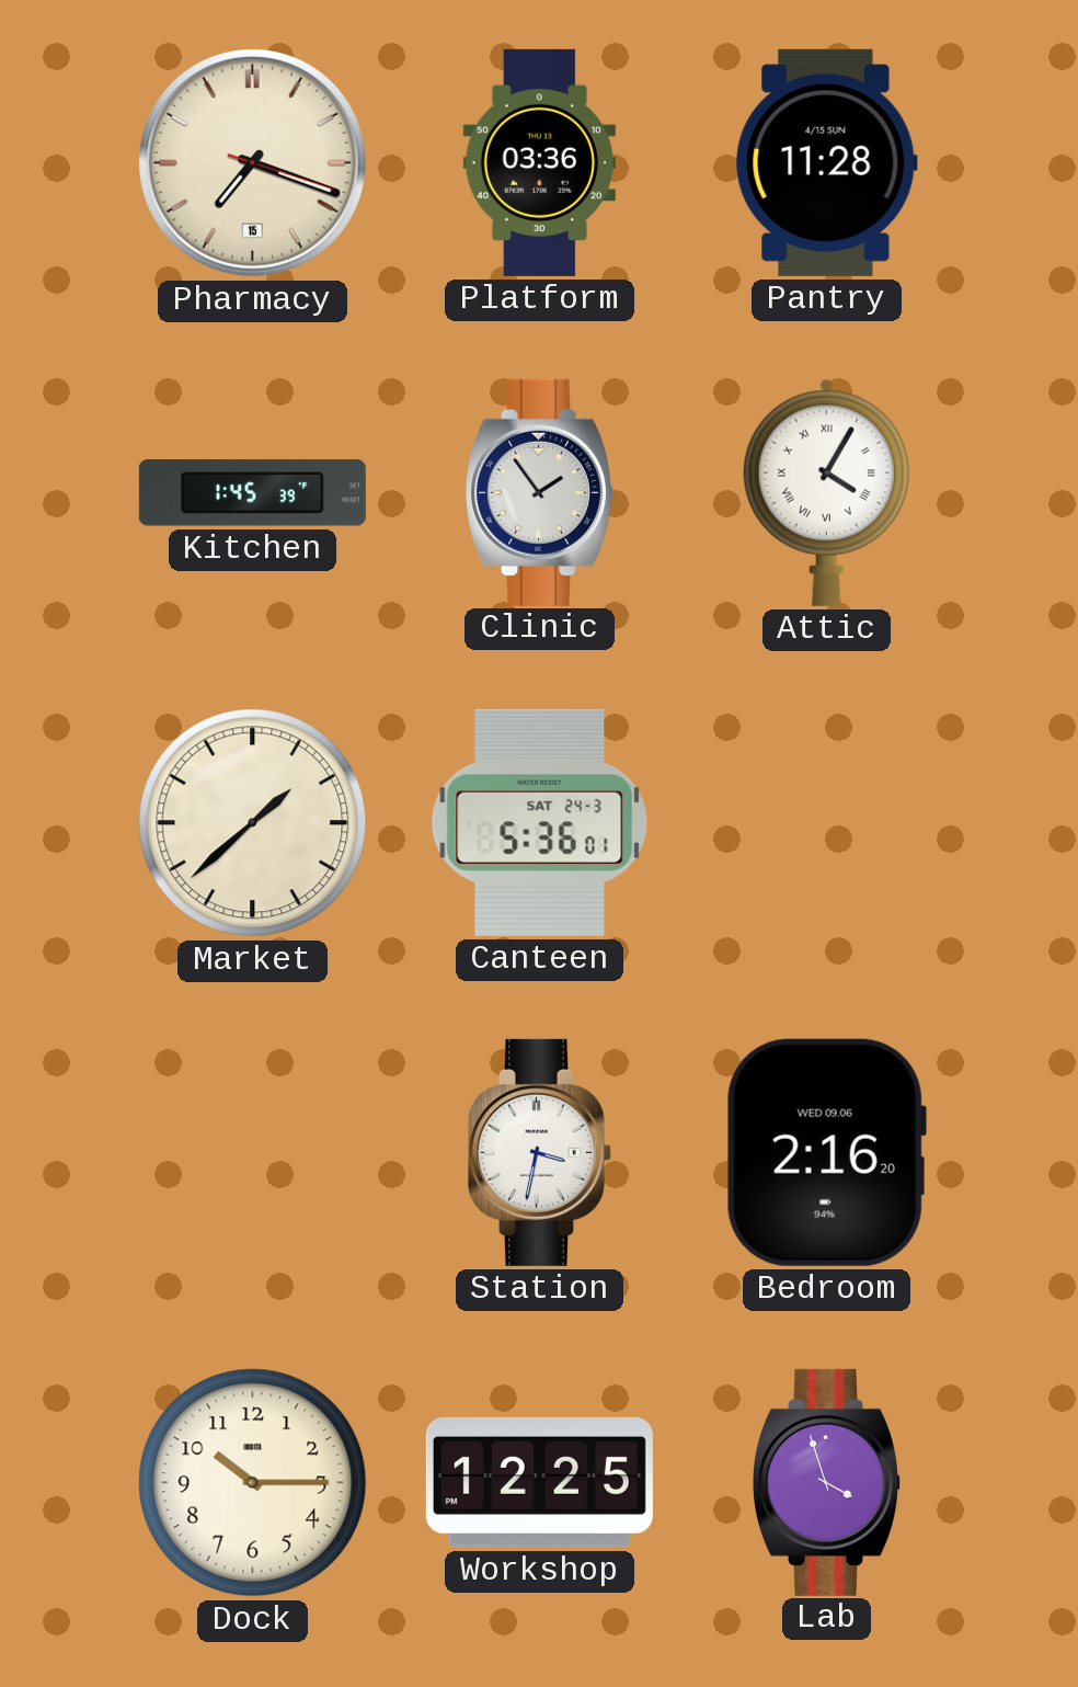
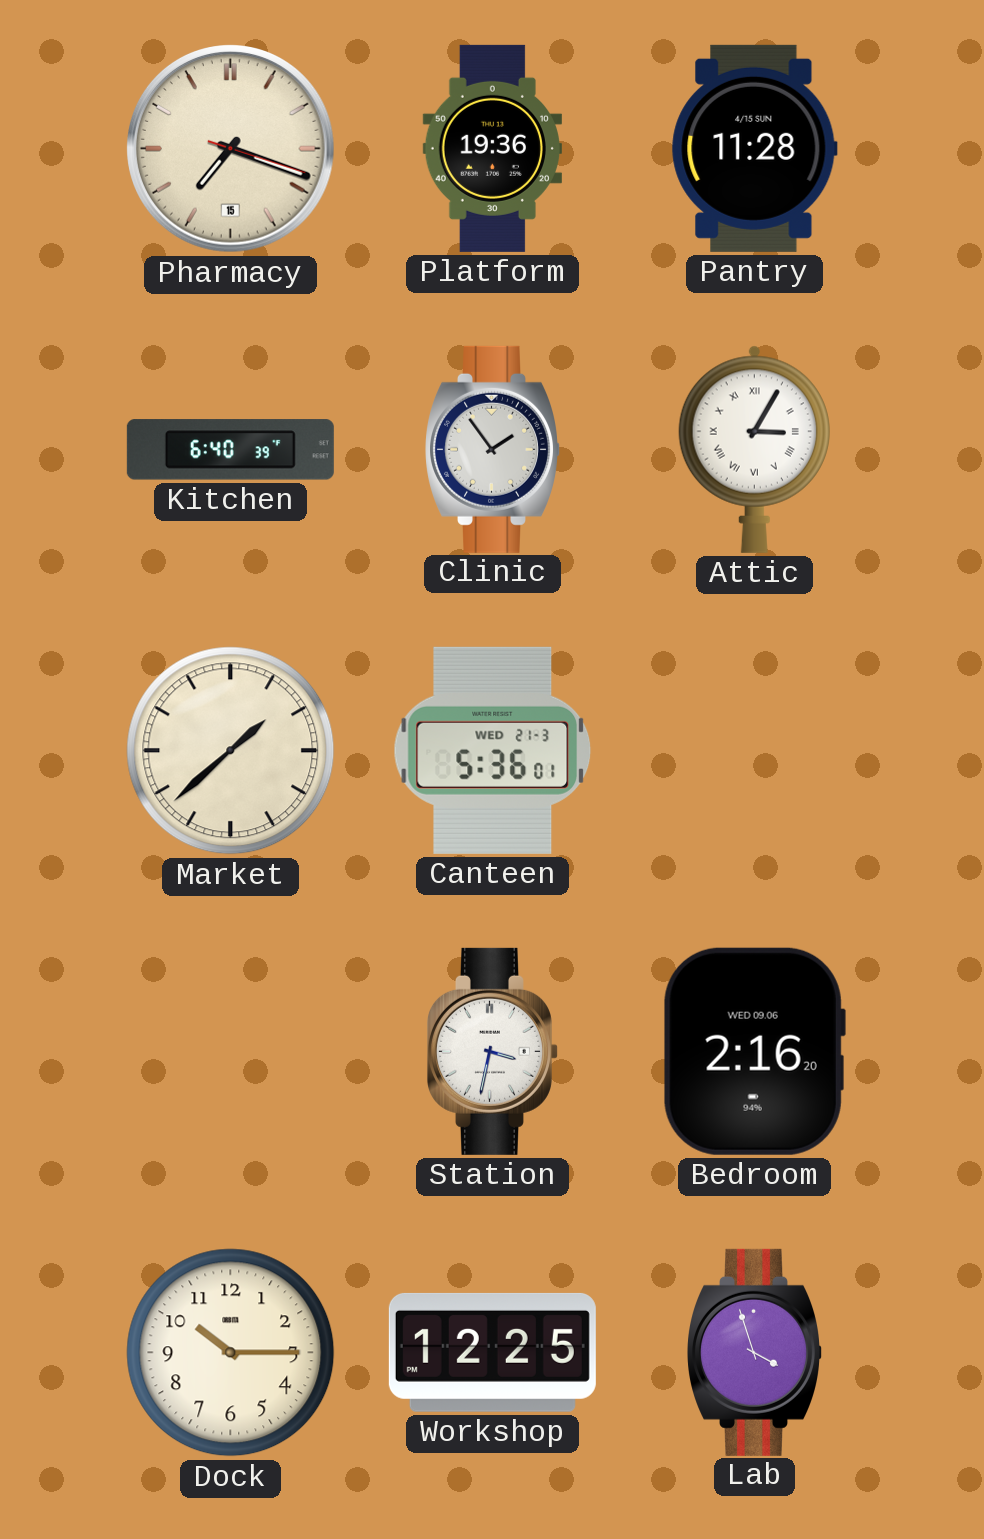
Platform: 03:36 -> 19:36 (492, 148)
Kitchen: 1:45 -> 6:40 (230, 450)
Attic: 4:05 -> 3:05 (754, 449)
Canteen date: SAT 24-3 -> WED 21-3 (493, 750)
